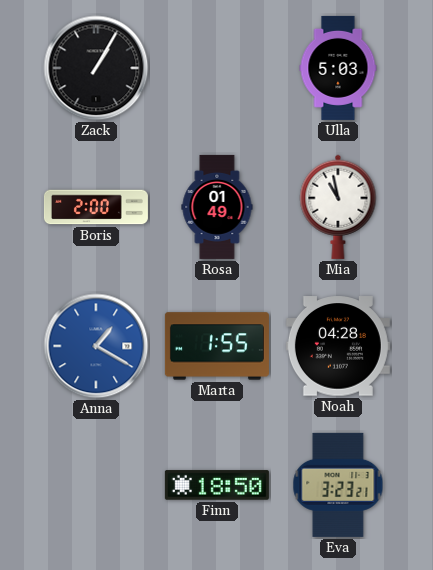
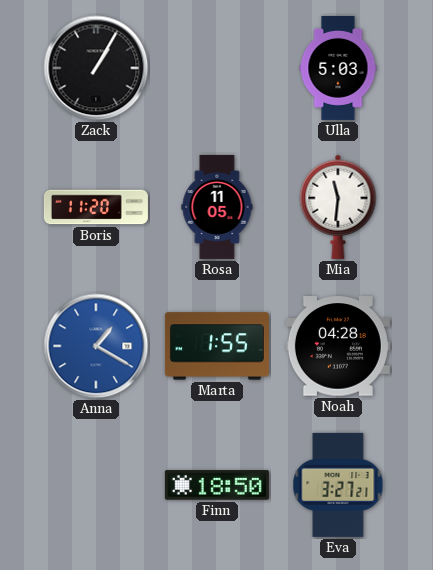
Boris: 2:00 -> 11:20 (96, 207)
Rosa: 01:49 -> 11:05 (217, 207)
Mia: 10:58 -> 11:31 (338, 207)
Eva: 3:23 -> 3:27 (338, 485)
